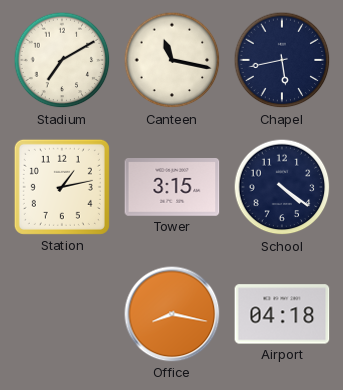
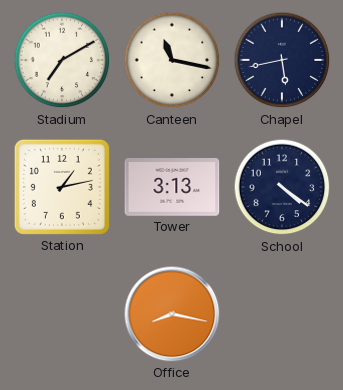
Tower: 3:15 -> 3:13 (172, 188)
Airport: 04:18 -> none (282, 314)
